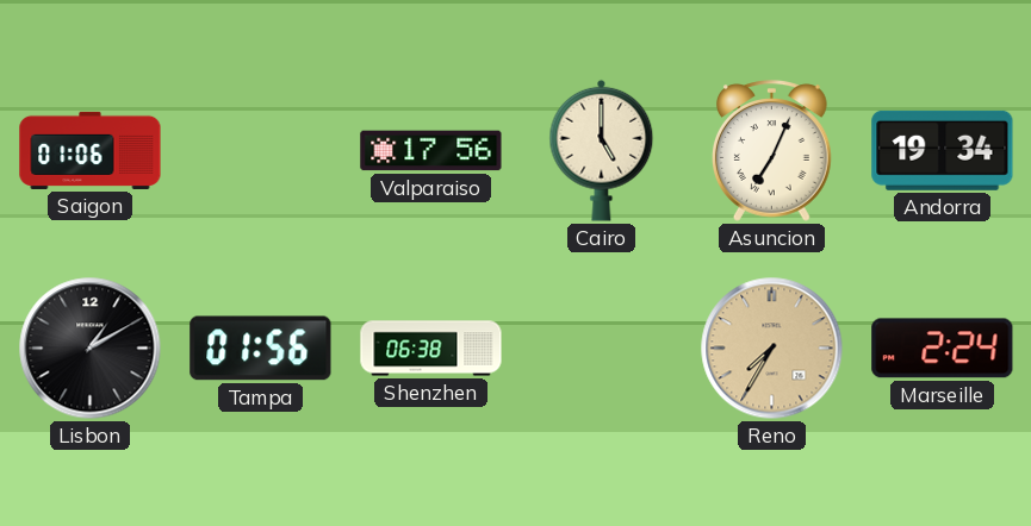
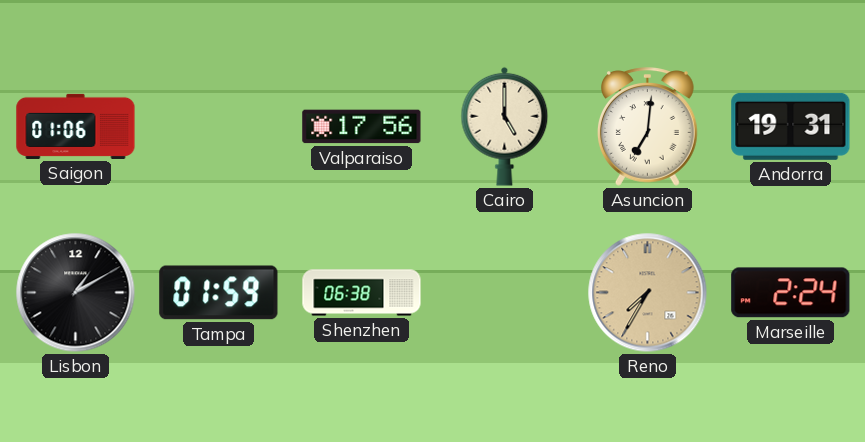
Asuncion: 7:04 -> 7:01 (648, 127)
Andorra: 19:34 -> 19:31 (791, 126)
Tampa: 01:56 -> 01:59 (219, 293)
